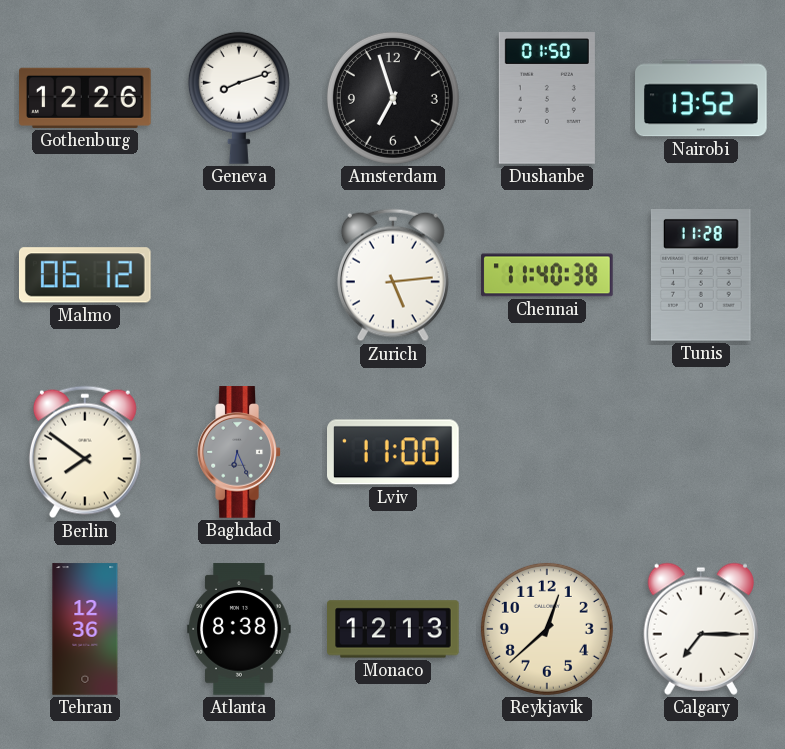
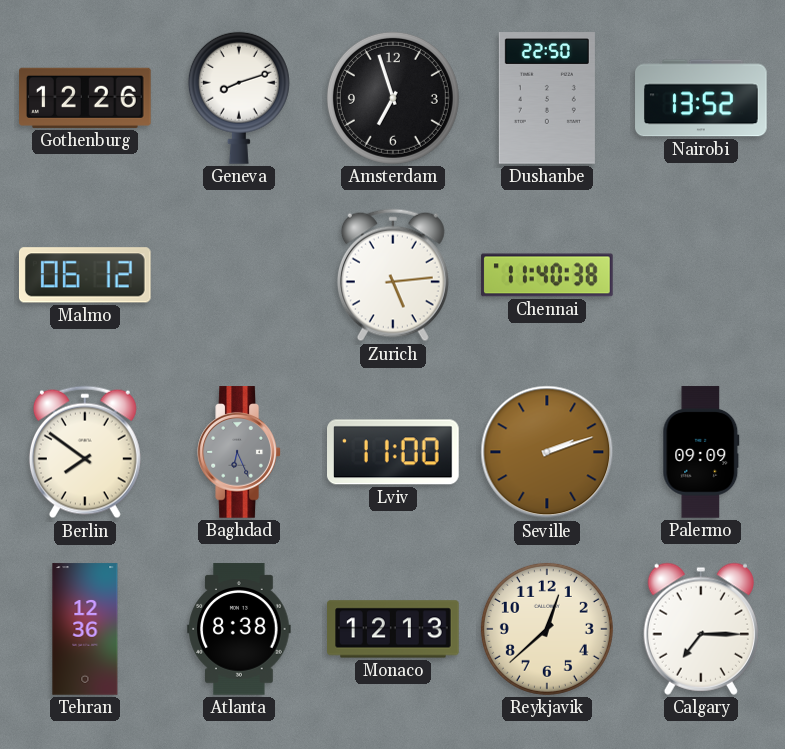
Dushanbe: 01:50 -> 22:50 (547, 98)
Tunis: 11:28 -> none (701, 276)
Seville: none -> 2:12 (547, 452)
Palermo: none -> 09:09 (701, 452)
